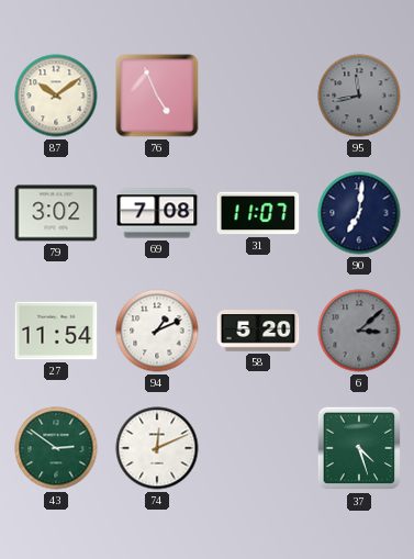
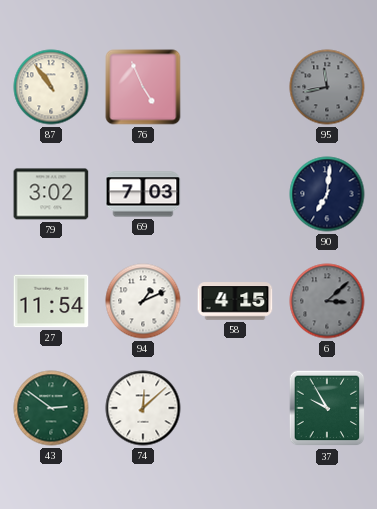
87: 10:09 -> 10:54 (51, 87)
69: 7:08 -> 7:03 (143, 194)
31: 11:07 -> none (258, 213)
58: 5:20 -> 4:15 (235, 301)
74: 12:11 -> 12:08 (143, 408)
37: 4:27 -> 9:55 (327, 408)
